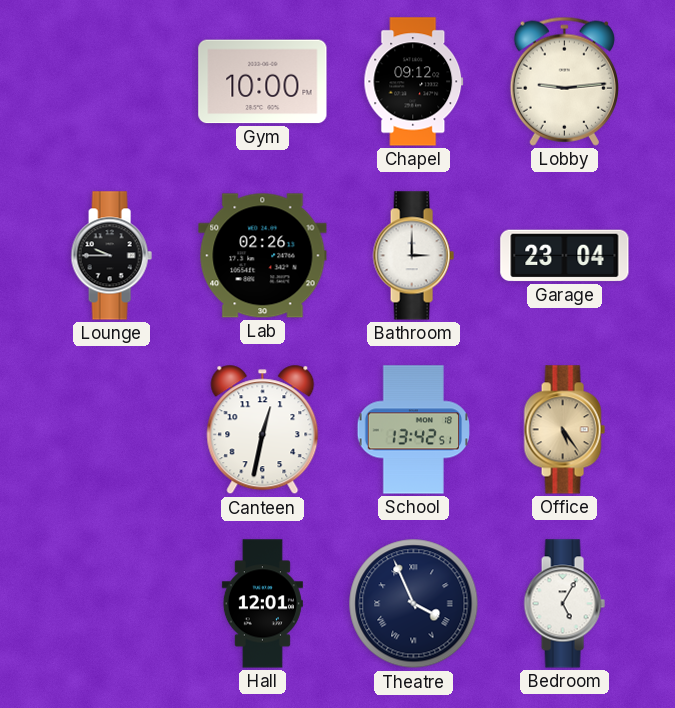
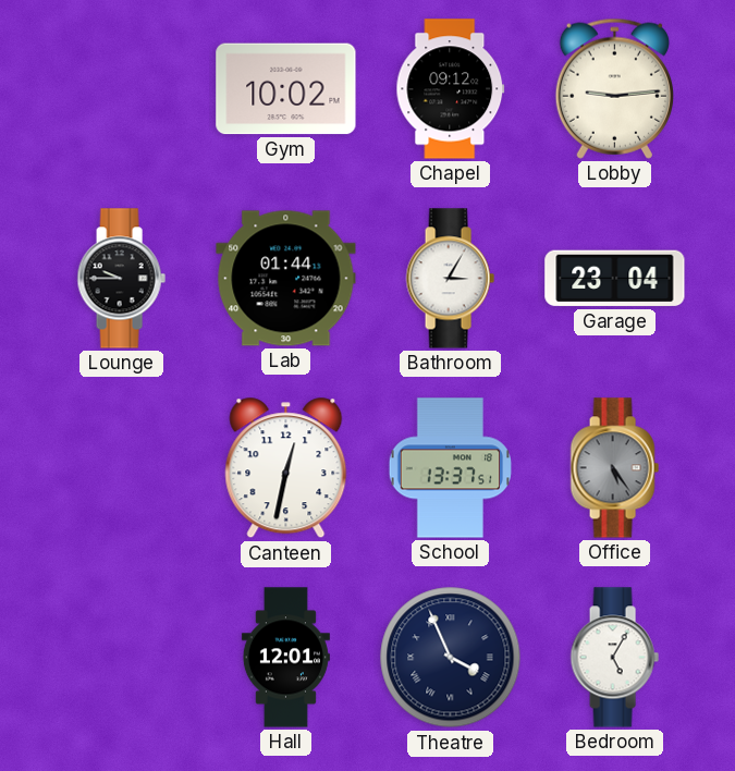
Gym: 10:00 -> 10:02 (286, 89)
Lab: 02:26 -> 01:44 (286, 279)
Bathroom: 3:00 -> 3:05 (450, 279)
School: 13:42 -> 13:37 (451, 468)
Office dial: champagne -> grey (614, 468)
